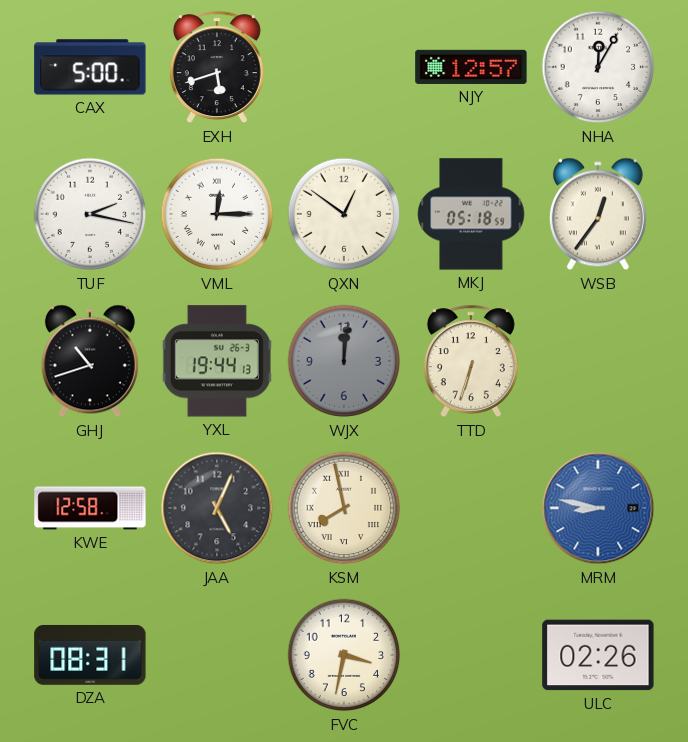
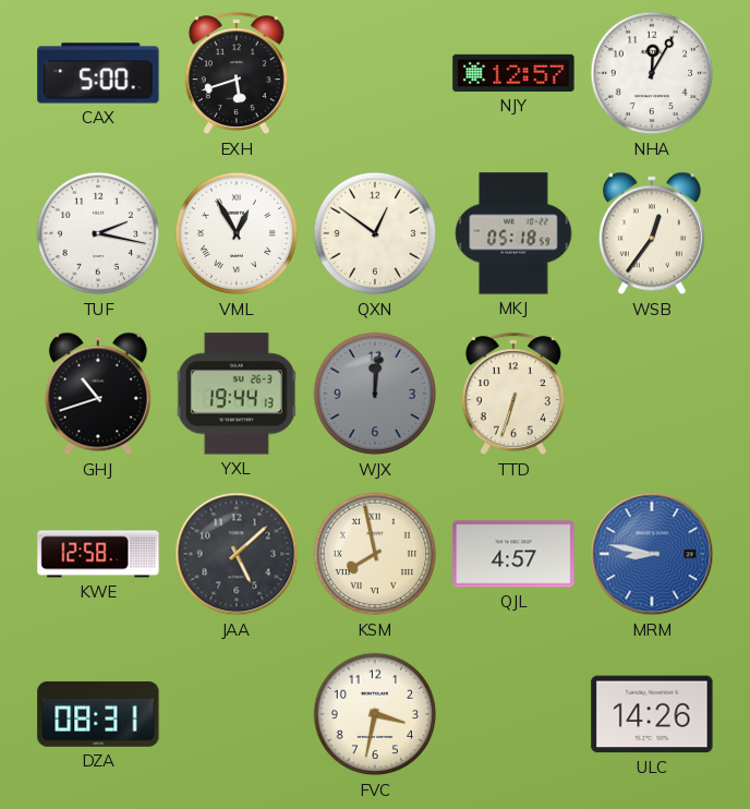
VML: 12:15 -> 12:55 (237, 233)
JAA: 5:04 -> 5:08 (237, 554)
QJL: none -> 4:57 (513, 554)
ULC: 02:26 -> 14:26 (652, 714)
